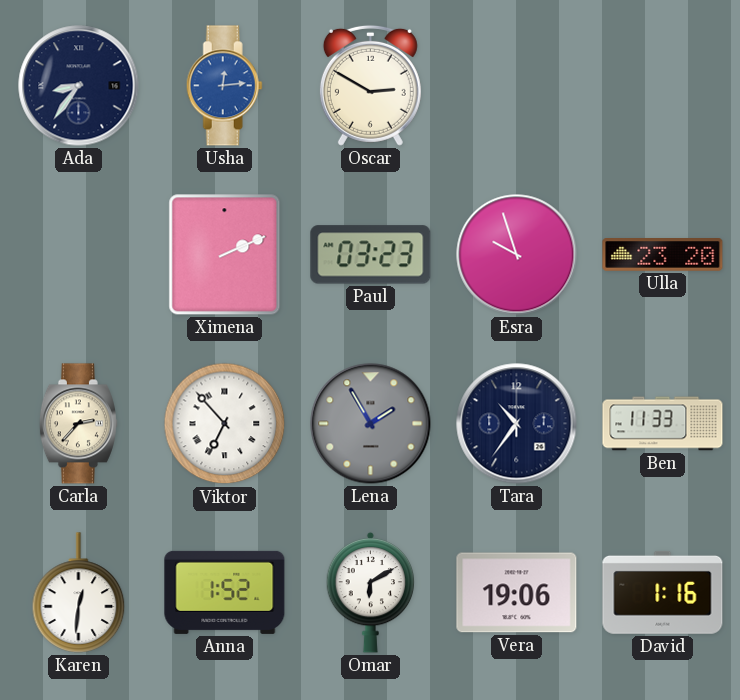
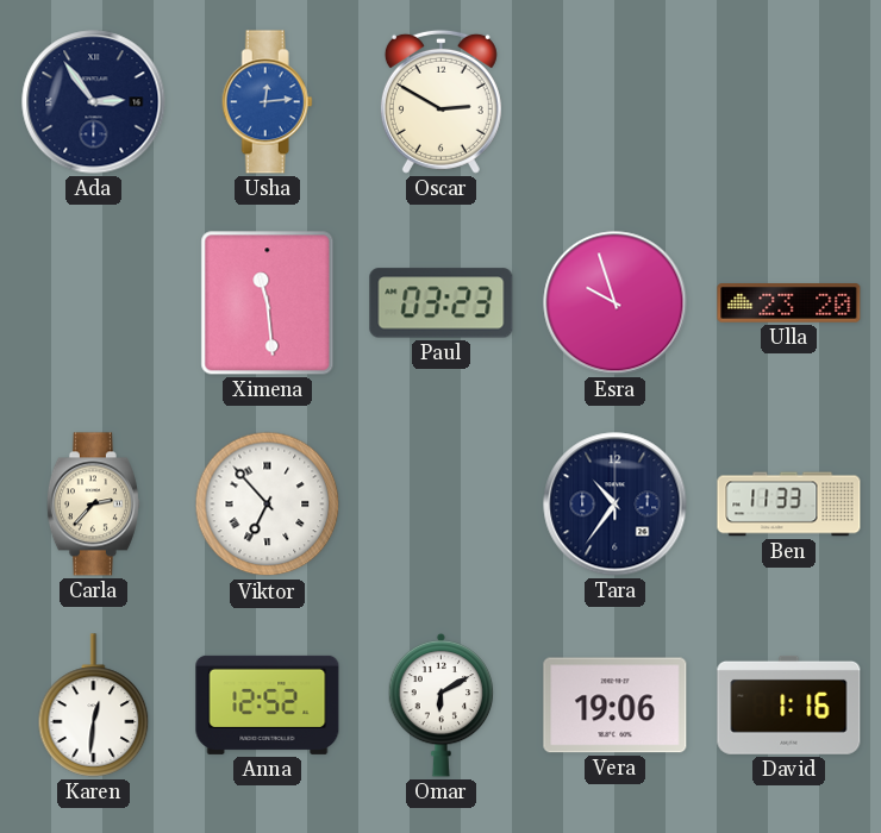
Ada: 8:36 -> 2:54 (94, 102)
Ximena: 2:11 -> 11:29 (268, 303)
Lena: 1:55 -> none (371, 424)
Anna: 1:52 -> 12:52 (268, 704)
